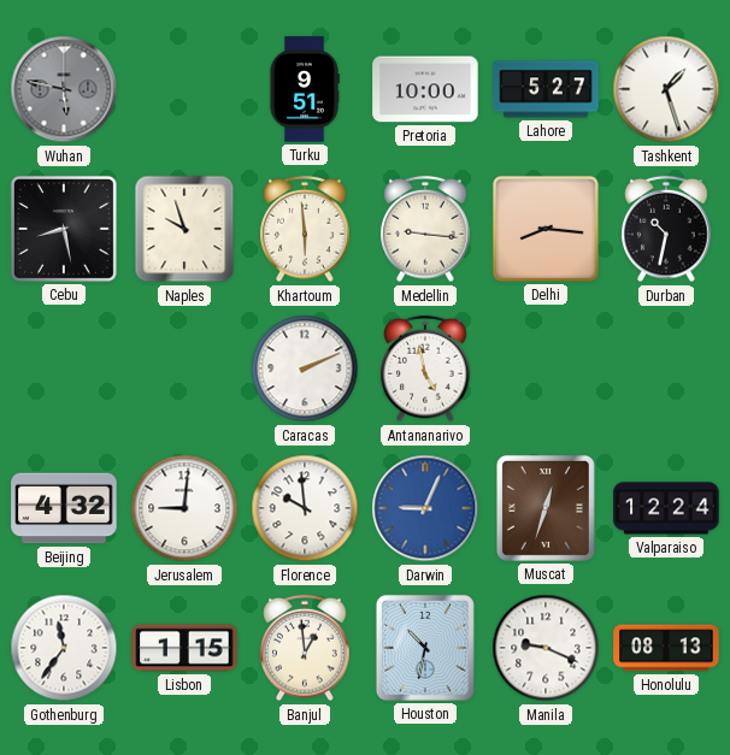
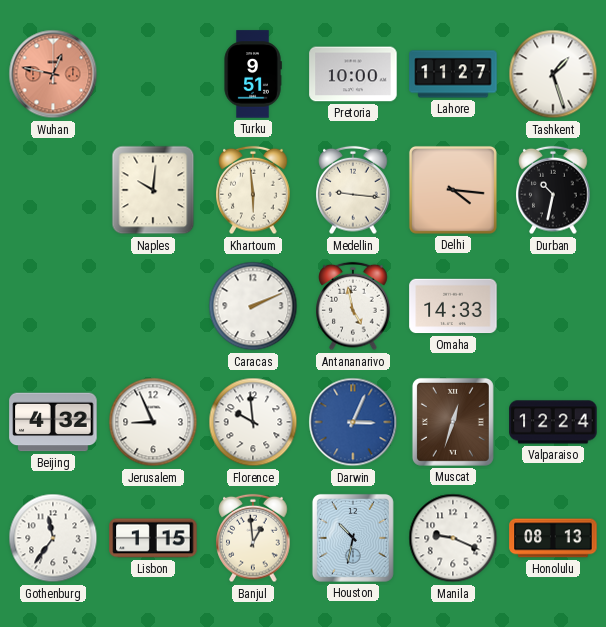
Wuhan: 5:47 -> 12:47 (53, 74)
Wuhan dial: grey -> salmon (53, 74)
Lahore: 5:27 -> 11:27 (453, 74)
Cebu: 8:28 -> none (64, 229)
Naples: 9:57 -> 10:01 (153, 190)
Delhi: 8:16 -> 4:16 (453, 190)
Omaha: none -> 14:33 (453, 306)
Jerusalem: 9:01 -> 8:56 (153, 422)
Darwin: 9:04 -> 3:04 (353, 422)
